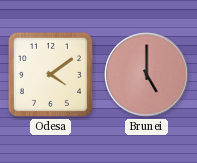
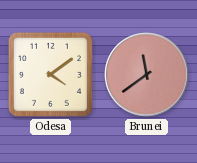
Brunei: 5:00 -> 11:39 (147, 75)
